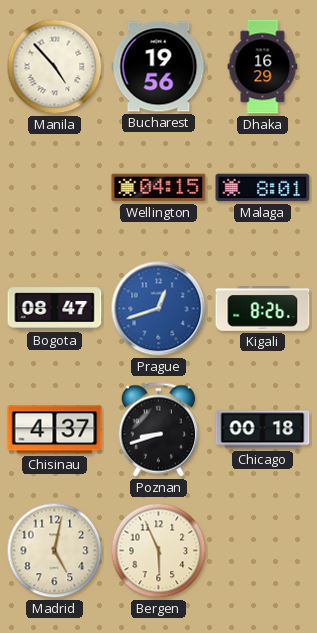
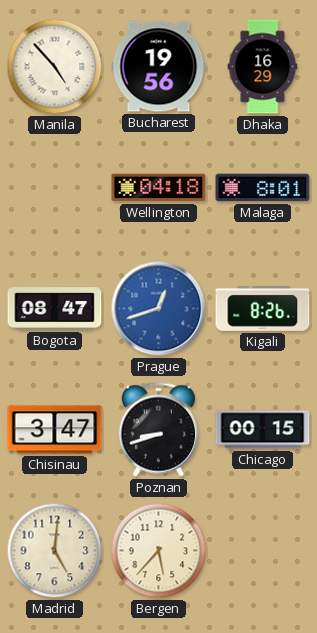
Wellington: 04:15 -> 04:18 (159, 188)
Chisinau: 4:37 -> 3:47 (55, 430)
Chicago: 00:18 -> 00:15 (263, 430)
Madrid: 5:02 -> 5:01 (55, 551)
Bergen: 5:56 -> 5:37 (159, 551)
